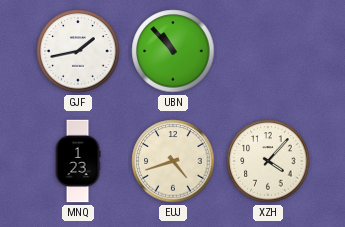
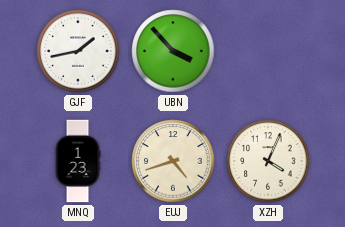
UBN: 10:53 -> 3:53 (173, 51)
XZH: 4:07 -> 4:04 (268, 161)
